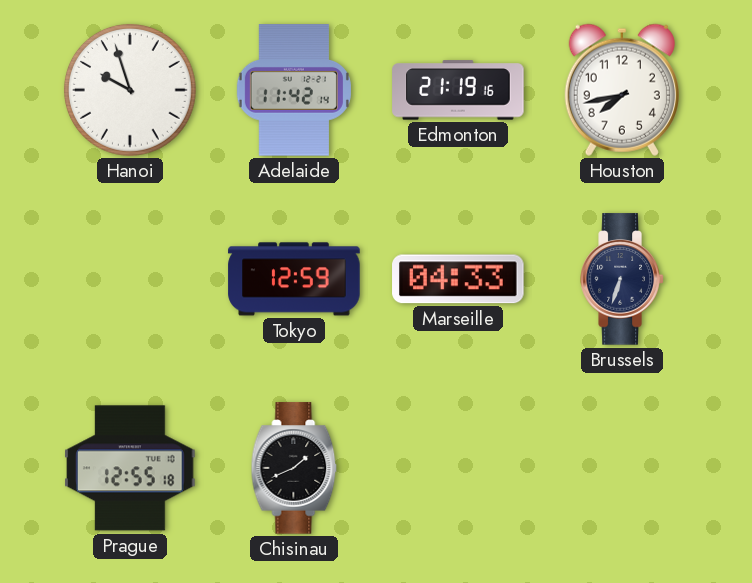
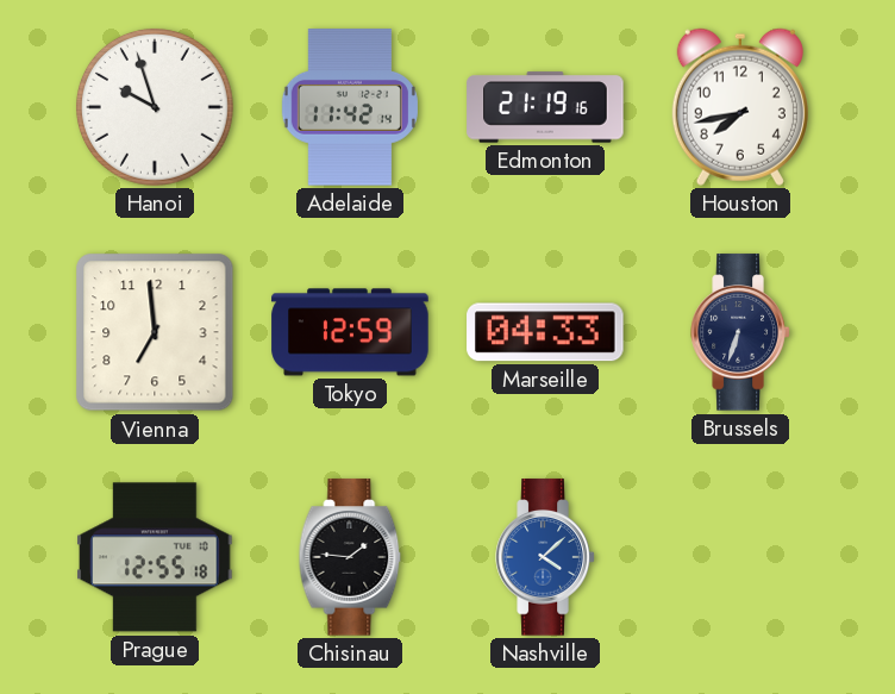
Vienna: none -> 6:59 (155, 332)
Chisinau: 1:41 -> 1:46 (350, 557)
Nashville: none -> 4:08 (545, 557)
